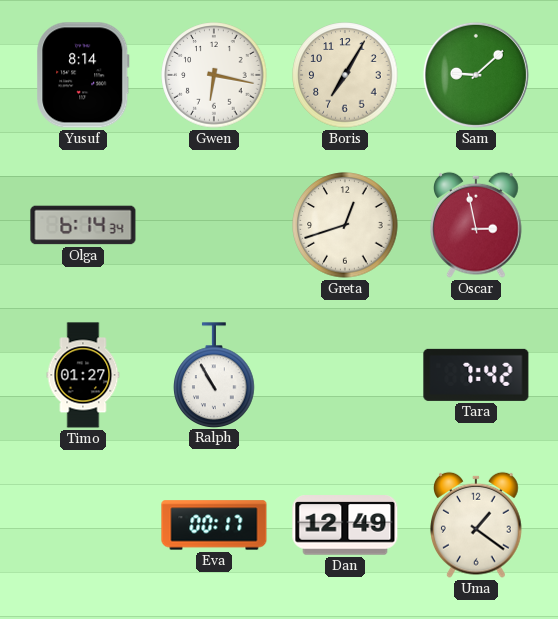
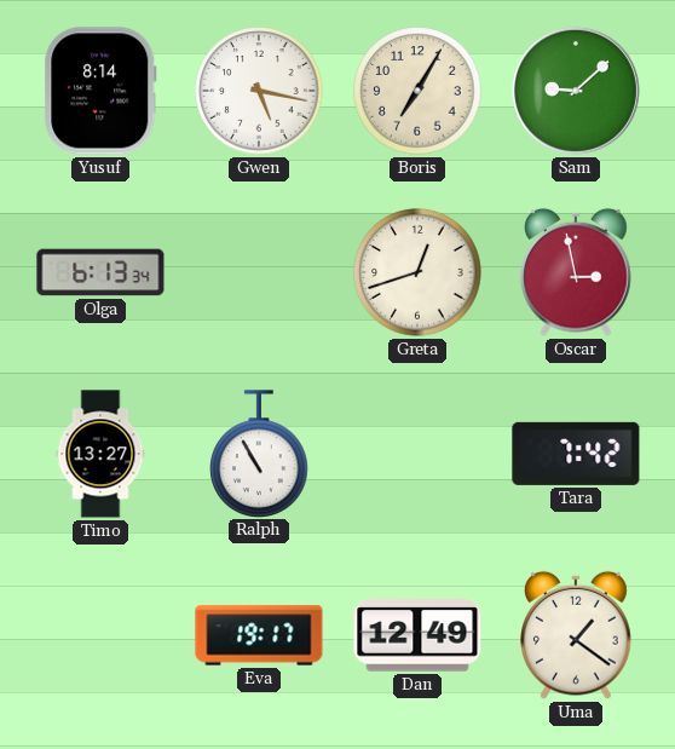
Gwen: 6:17 -> 5:17 (259, 91)
Olga: 6:14 -> 6:13 (100, 272)
Timo: 01:27 -> 13:27 (100, 454)
Eva: 00:17 -> 19:17 (259, 635)
